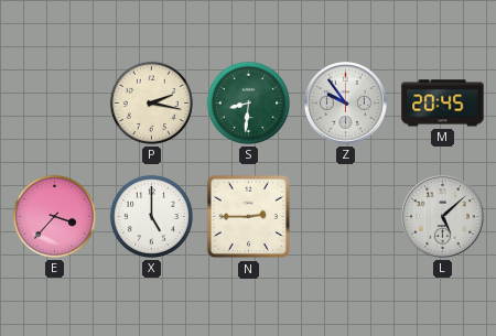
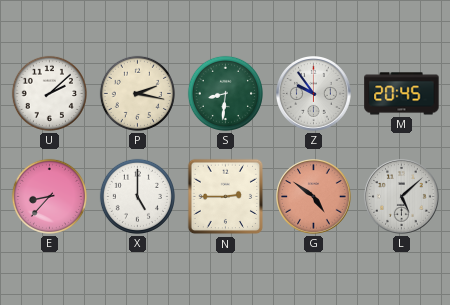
U: none -> 2:08 (49, 93)
E: 3:37 -> 8:37 (49, 196)
G: none -> 4:51 (314, 197)
